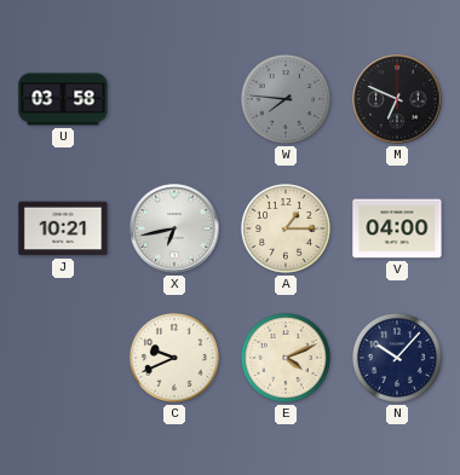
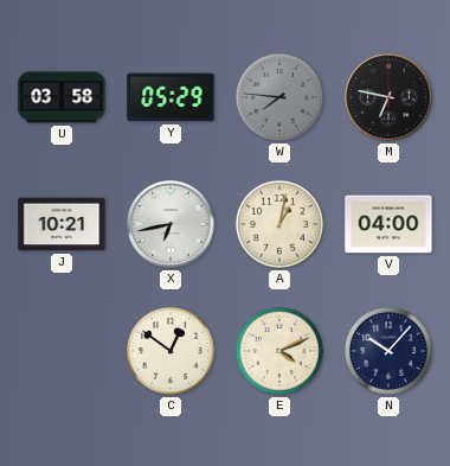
Y: none -> 05:29 (171, 97)
M: 6:49 -> 6:47 (388, 97)
A: 1:15 -> 1:02 (279, 224)
C: 9:41 -> 12:51 (171, 351)
